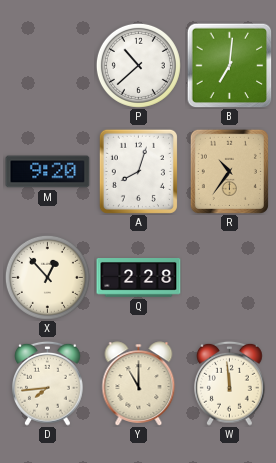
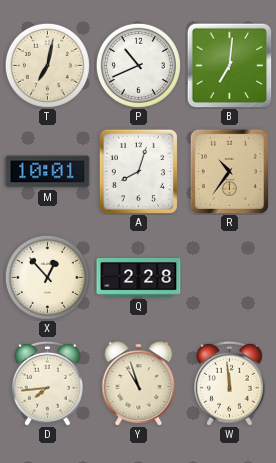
T: none -> 7:02 (47, 65)
P: 10:38 -> 10:41 (138, 65)
M: 9:20 -> 10:01 (48, 172)
Y: 11:00 -> 10:57 (139, 384)
